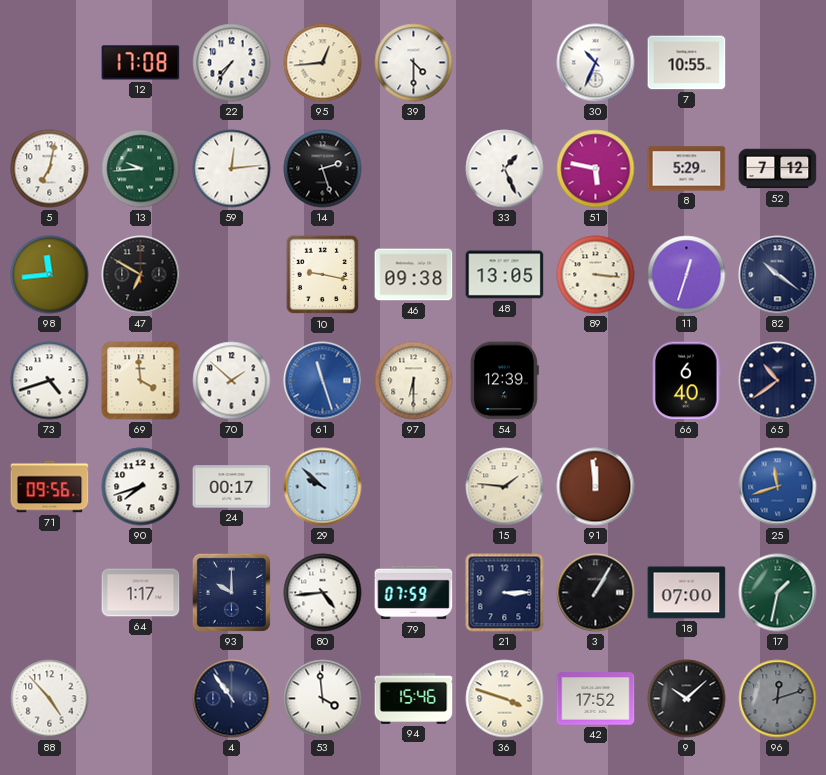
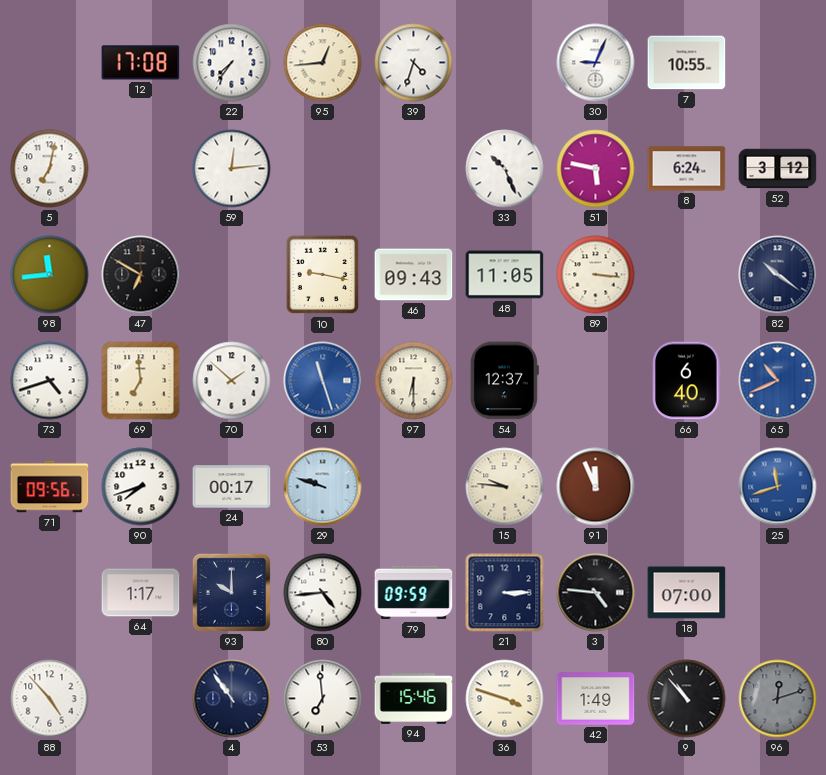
39: 4:30 -> 4:33 (414, 63)
30: 10:34 -> 9:04 (596, 63)
13: 9:44 -> none (141, 169)
14: 2:27 -> none (323, 169)
33: 1:26 -> 10:26 (505, 169)
8: 5:29 -> 6:24 (687, 169)
52: 7:12 -> 3:12 (778, 169)
46: 09:38 -> 09:43 (414, 275)
48: 13:05 -> 11:05 (505, 275)
11: 12:33 -> none (687, 275)
69: 3:59 -> 6:59 (141, 381)
54: 12:39 -> 12:37 (504, 381)
65: 10:39 -> 10:41 (778, 381)
65 dial: navy -> blue (778, 381)
29: 9:52 -> 9:48 (323, 487)
15: 1:46 -> 9:46 (505, 487)
91: 11:59 -> 11:56 (596, 487)
79: 07:59 -> 09:59 (414, 593)
3: 1:05 -> 4:46 (596, 593)
17: 1:32 -> none (778, 593)
53: 3:59 -> 6:59 (323, 699)
42: 17:52 -> 1:49 (596, 699)
9: 10:08 -> 10:53 (687, 699)
